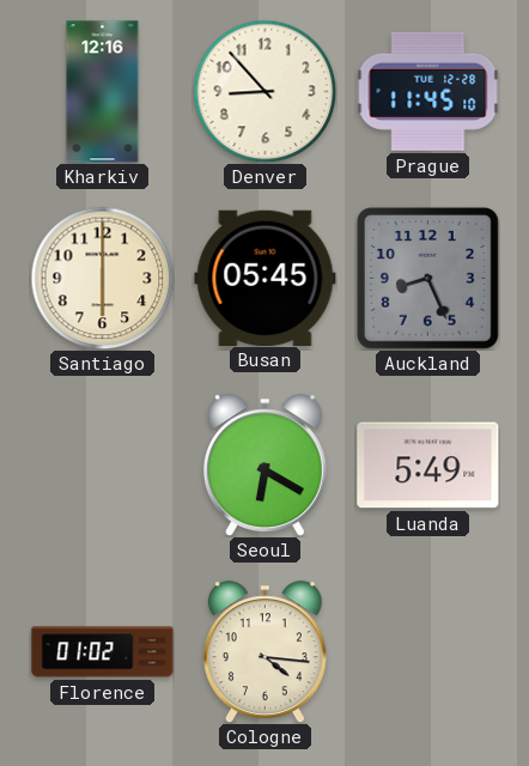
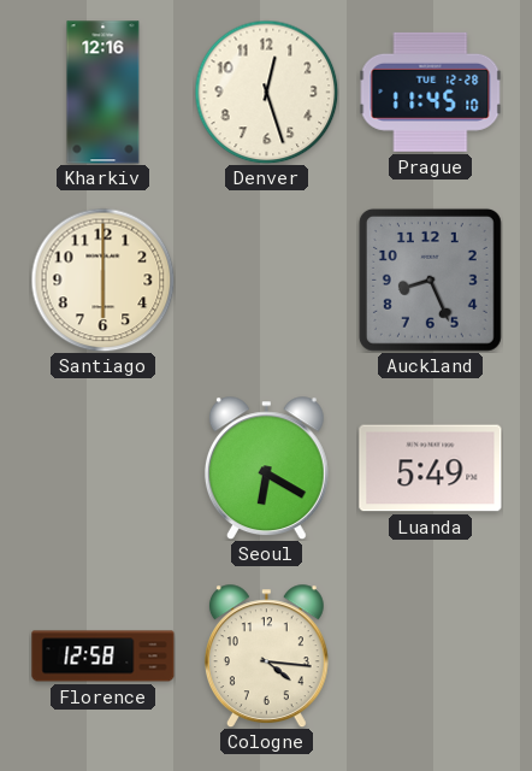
Denver: 8:53 -> 12:27 (266, 92)
Busan: 05:45 -> none (266, 278)
Florence: 01:02 -> 12:58 (104, 657)
